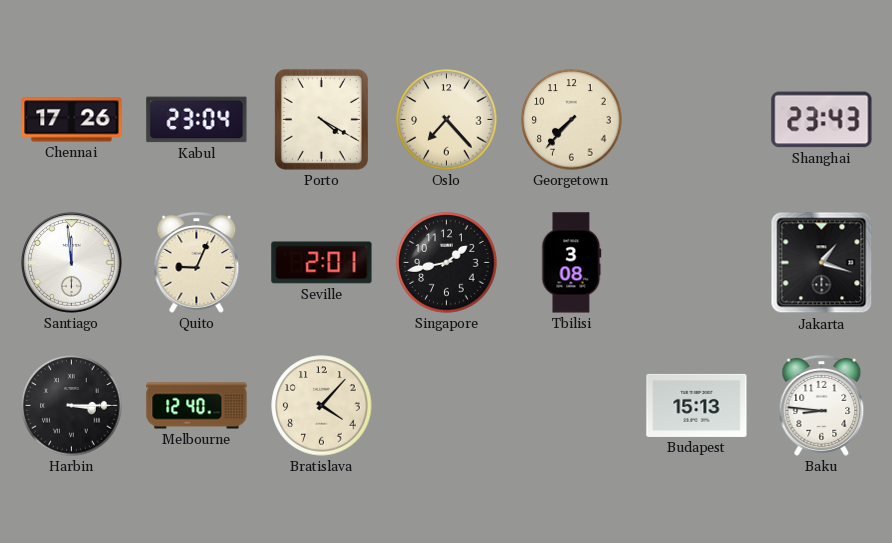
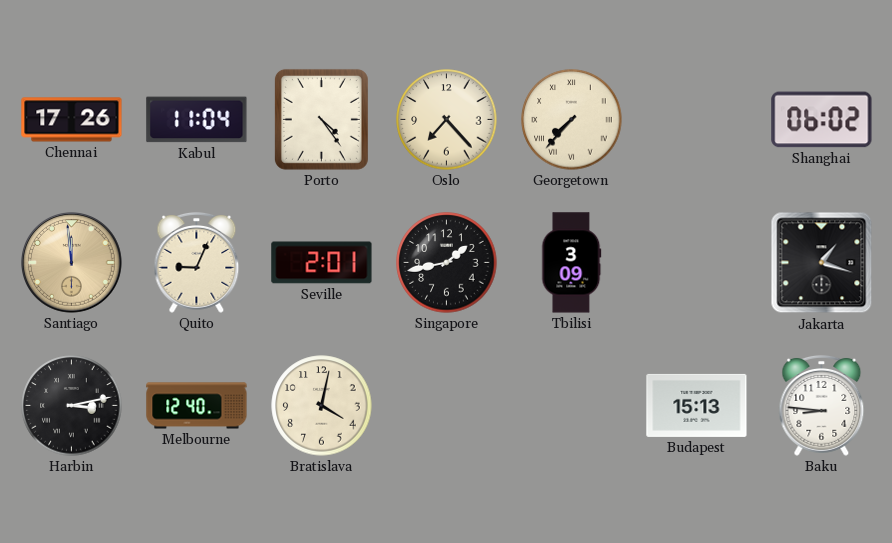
Kabul: 23:04 -> 11:04 (197, 120)
Porto: 4:20 -> 4:24 (321, 119)
Georgetown numerals: Arabic -> Roman (572, 120)
Shanghai: 23:43 -> 06:02 (822, 120)
Santiago dial: white -> champagne (72, 263)
Tbilisi: 3:08 -> 3:09 (572, 263)
Harbin: 3:15 -> 3:13 (72, 406)
Bratislava: 4:07 -> 4:02 (322, 406)
